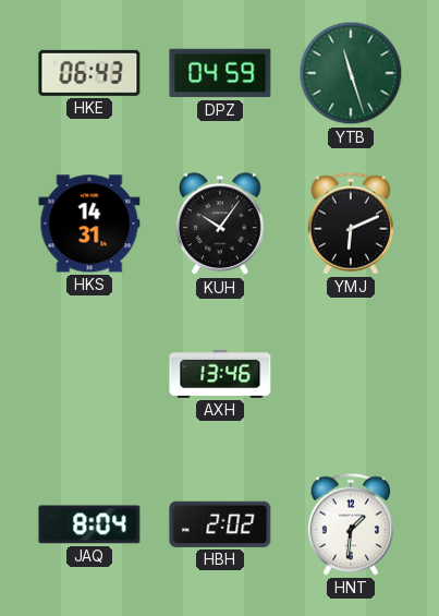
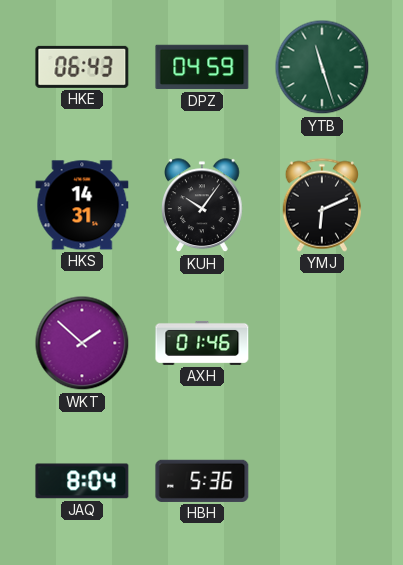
WKT: none -> 1:52 (82, 343)
AXH: 13:46 -> 01:46 (202, 343)
HBH: 2:02 -> 5:36 (202, 481)
HNT: 1:31 -> none (350, 524)
